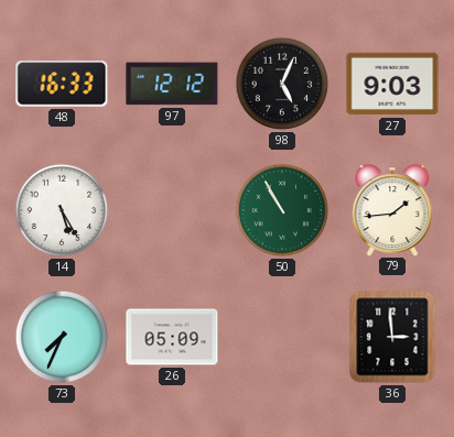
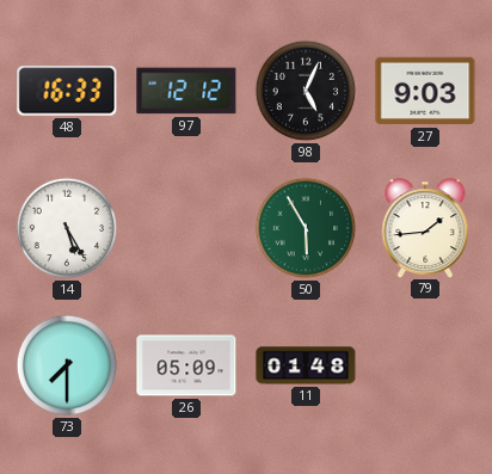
50: 10:55 -> 5:55 (306, 228)
73: 7:34 -> 7:30 (67, 365)
11: none -> 01:48 (306, 365)
36: 2:59 -> none (392, 337)
